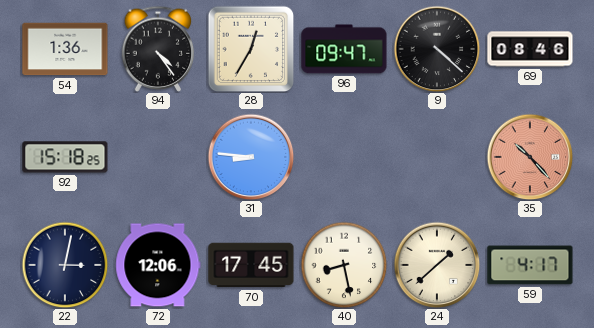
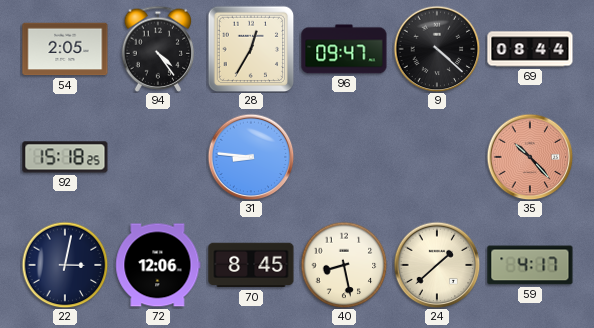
54: 1:36 -> 2:05 (65, 49)
69: 08:46 -> 08:44 (530, 49)
70: 17:45 -> 8:45 (251, 265)
